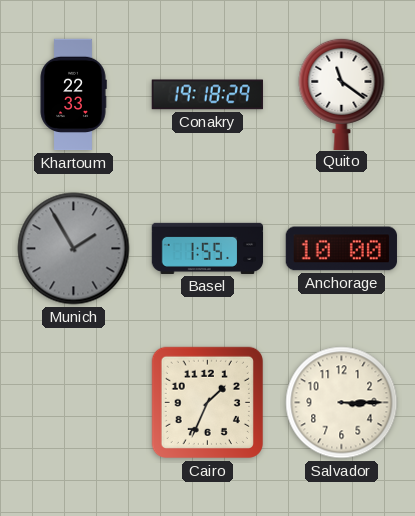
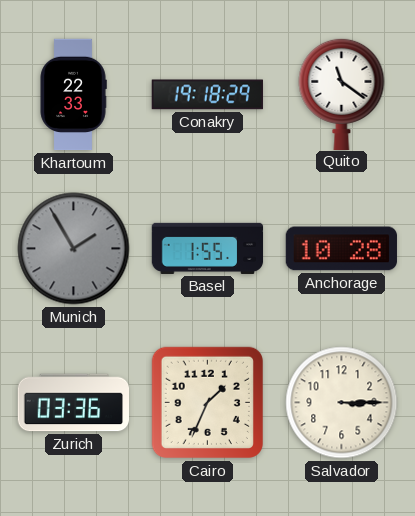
Anchorage: 10:00 -> 10:28 (341, 249)
Zurich: none -> 03:36 (74, 403)
